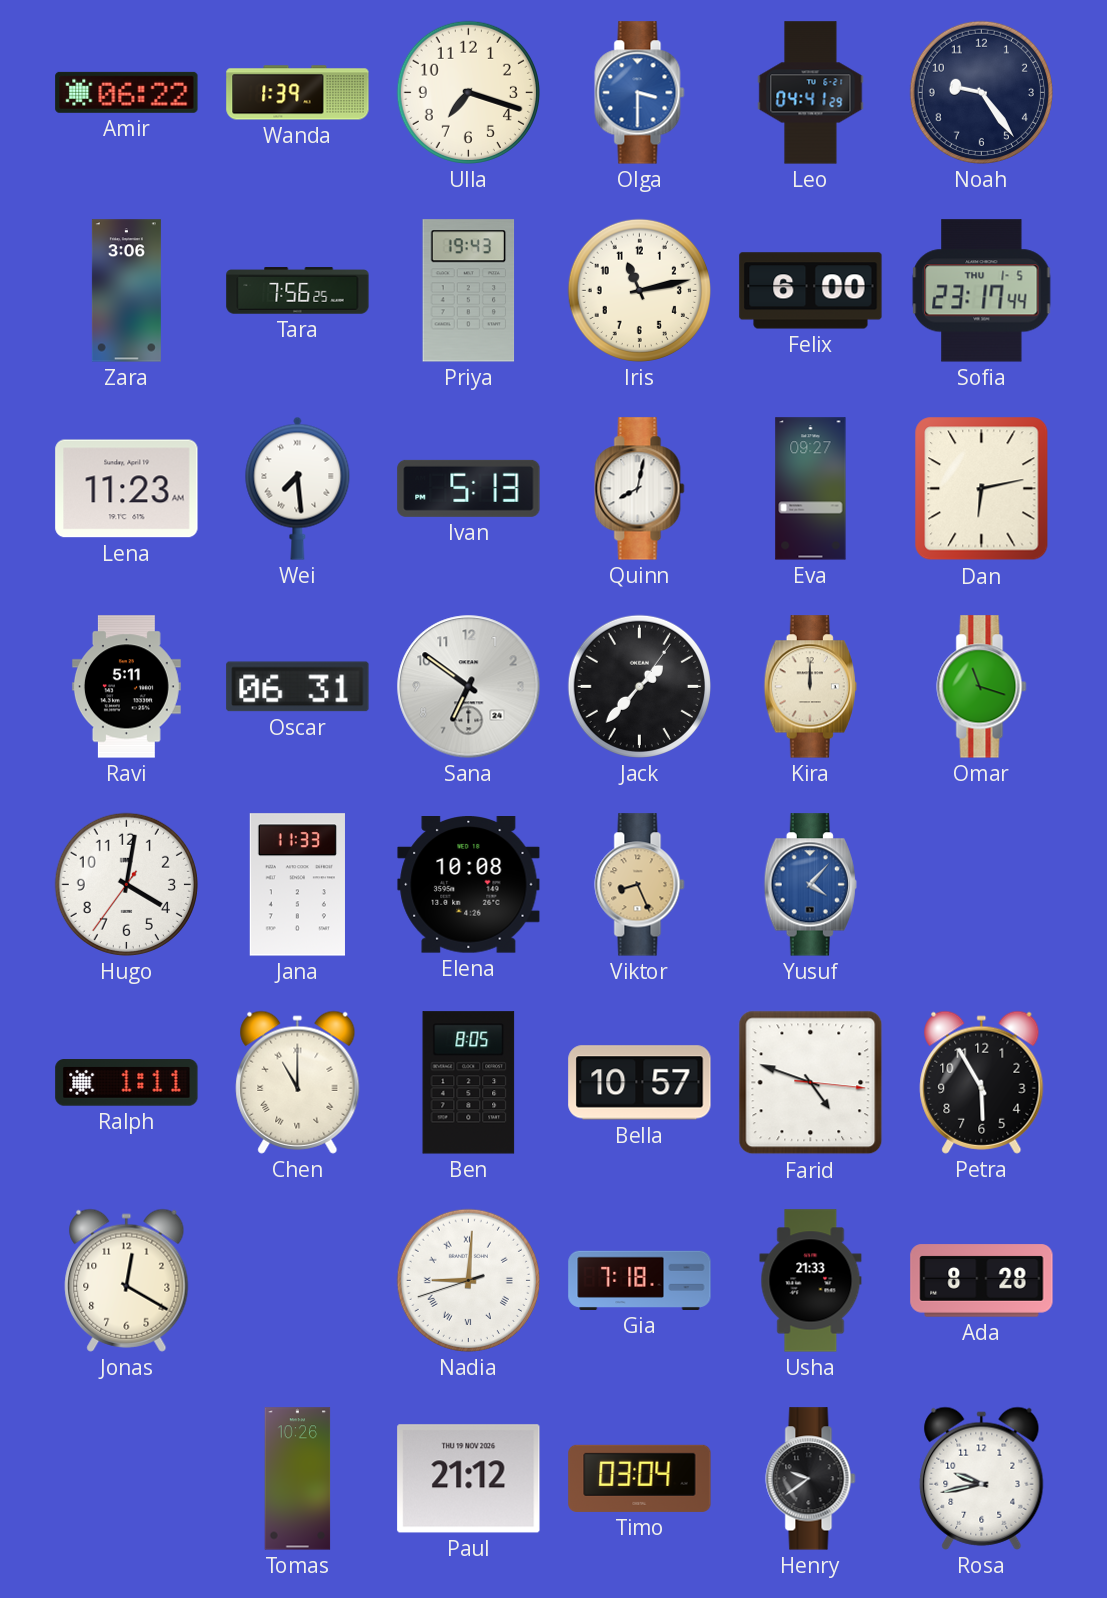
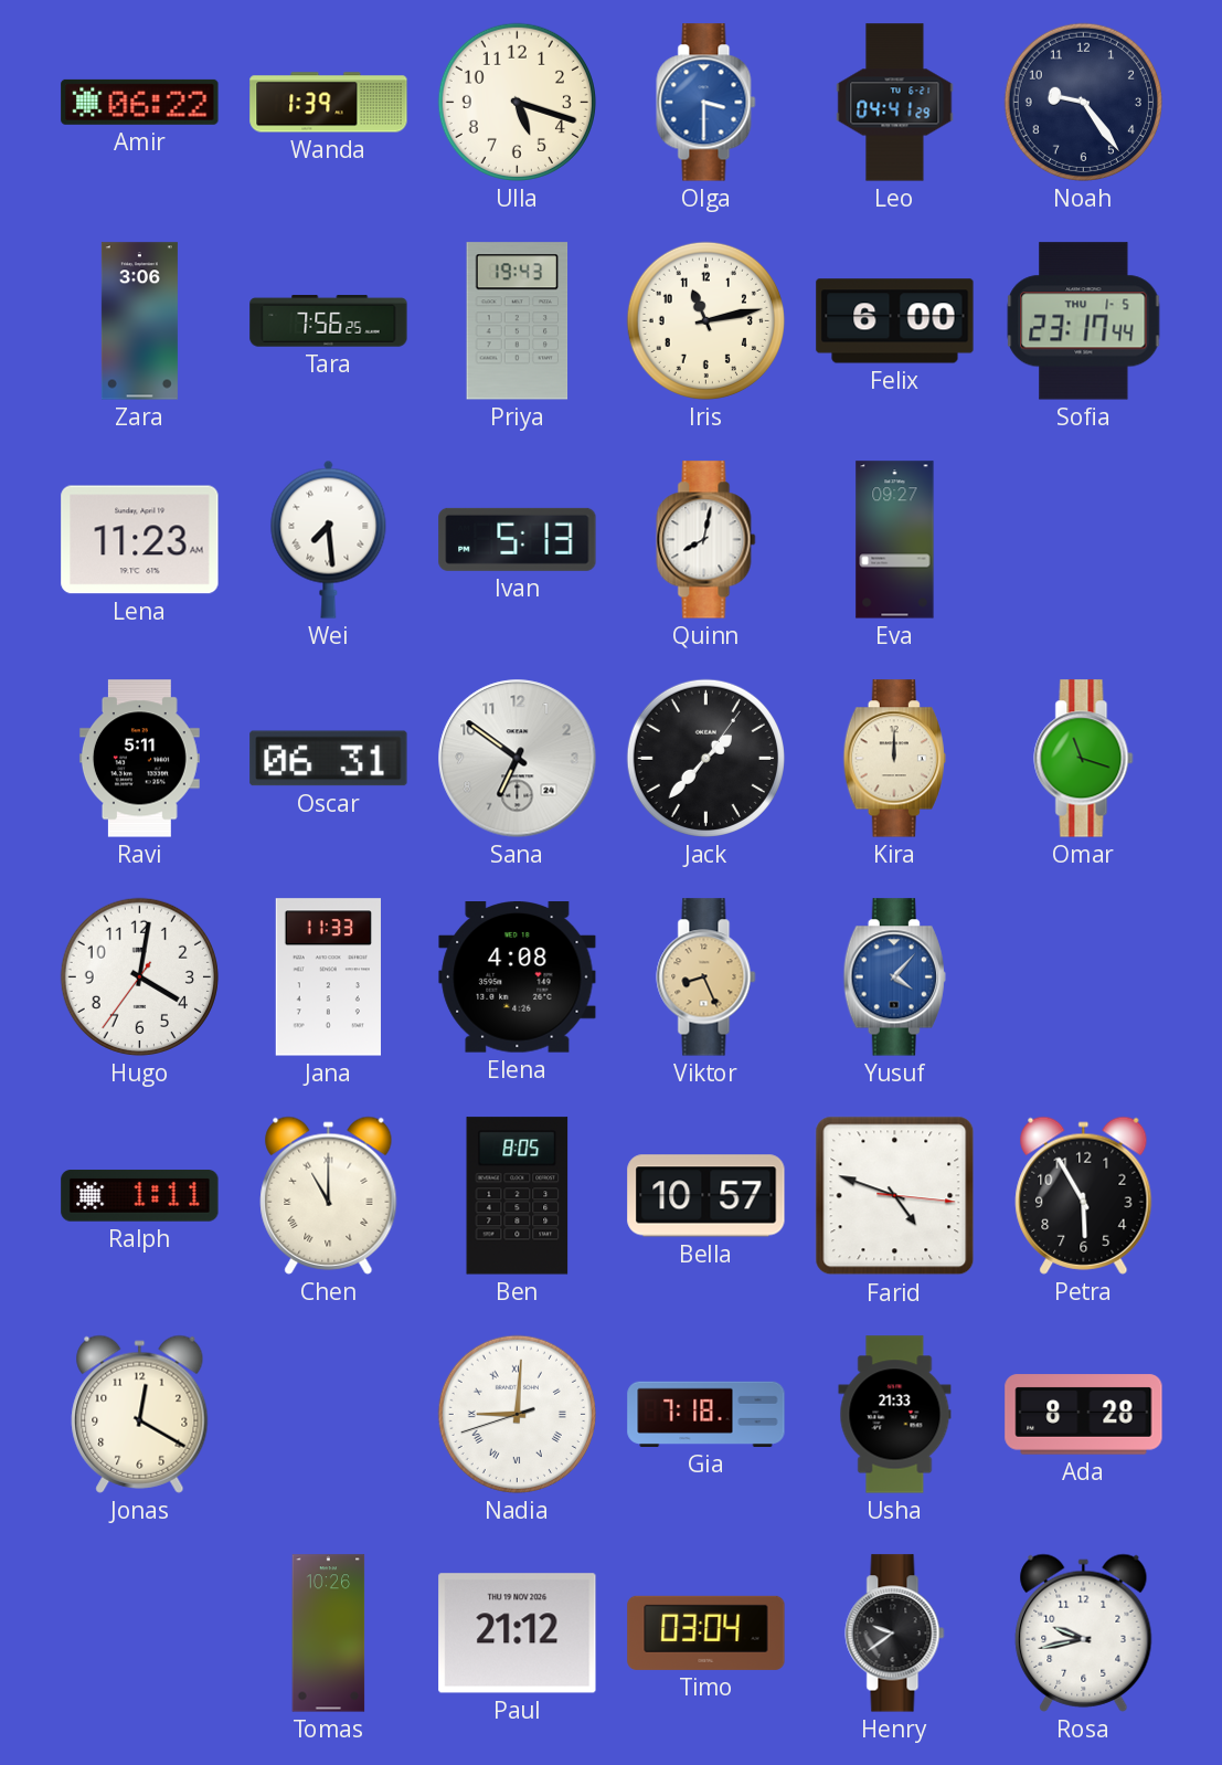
Ulla: 7:18 -> 5:18 (517, 102)
Dan: 6:13 -> none (982, 489)
Elena: 10:08 -> 4:08 (518, 977)
